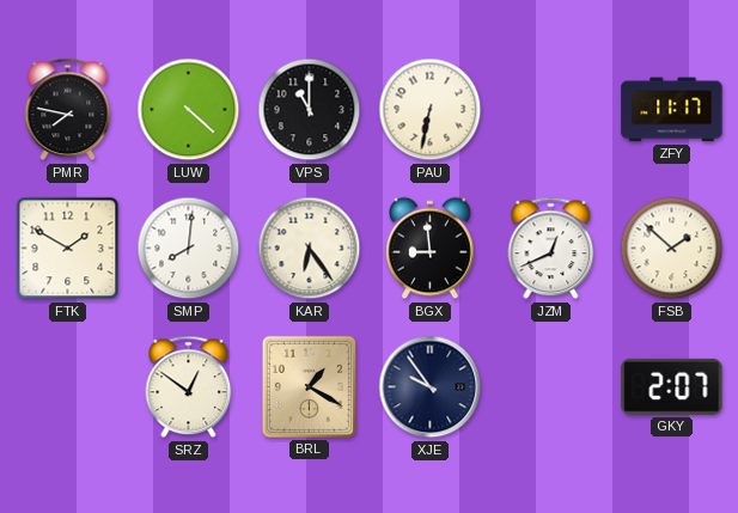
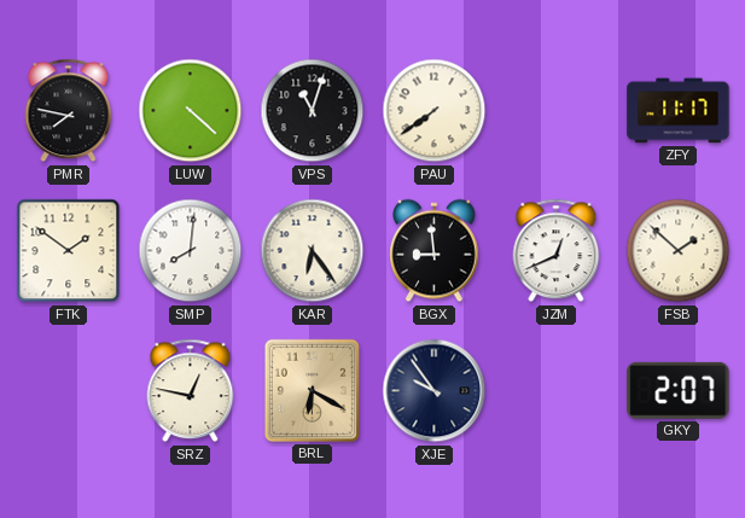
VPS: 11:00 -> 11:03 (313, 111)
PAU: 6:32 -> 7:39 (435, 111)
FTK: 1:50 -> 1:51 (69, 251)
SRZ: 12:51 -> 12:47 (191, 391)
BRL: 1:20 -> 6:20 (312, 390)
